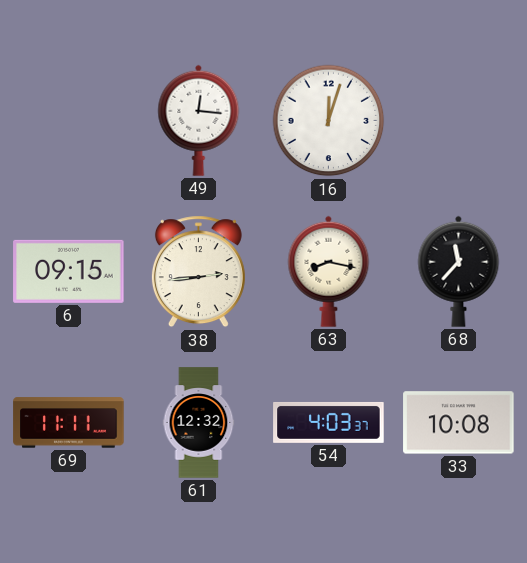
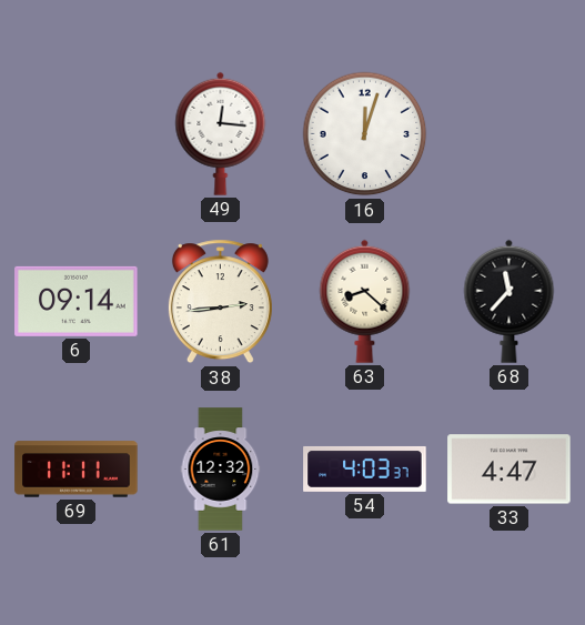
6: 09:15 -> 09:14 (77, 301)
63: 8:17 -> 8:22 (365, 301)
33: 10:08 -> 4:47 (510, 470)
